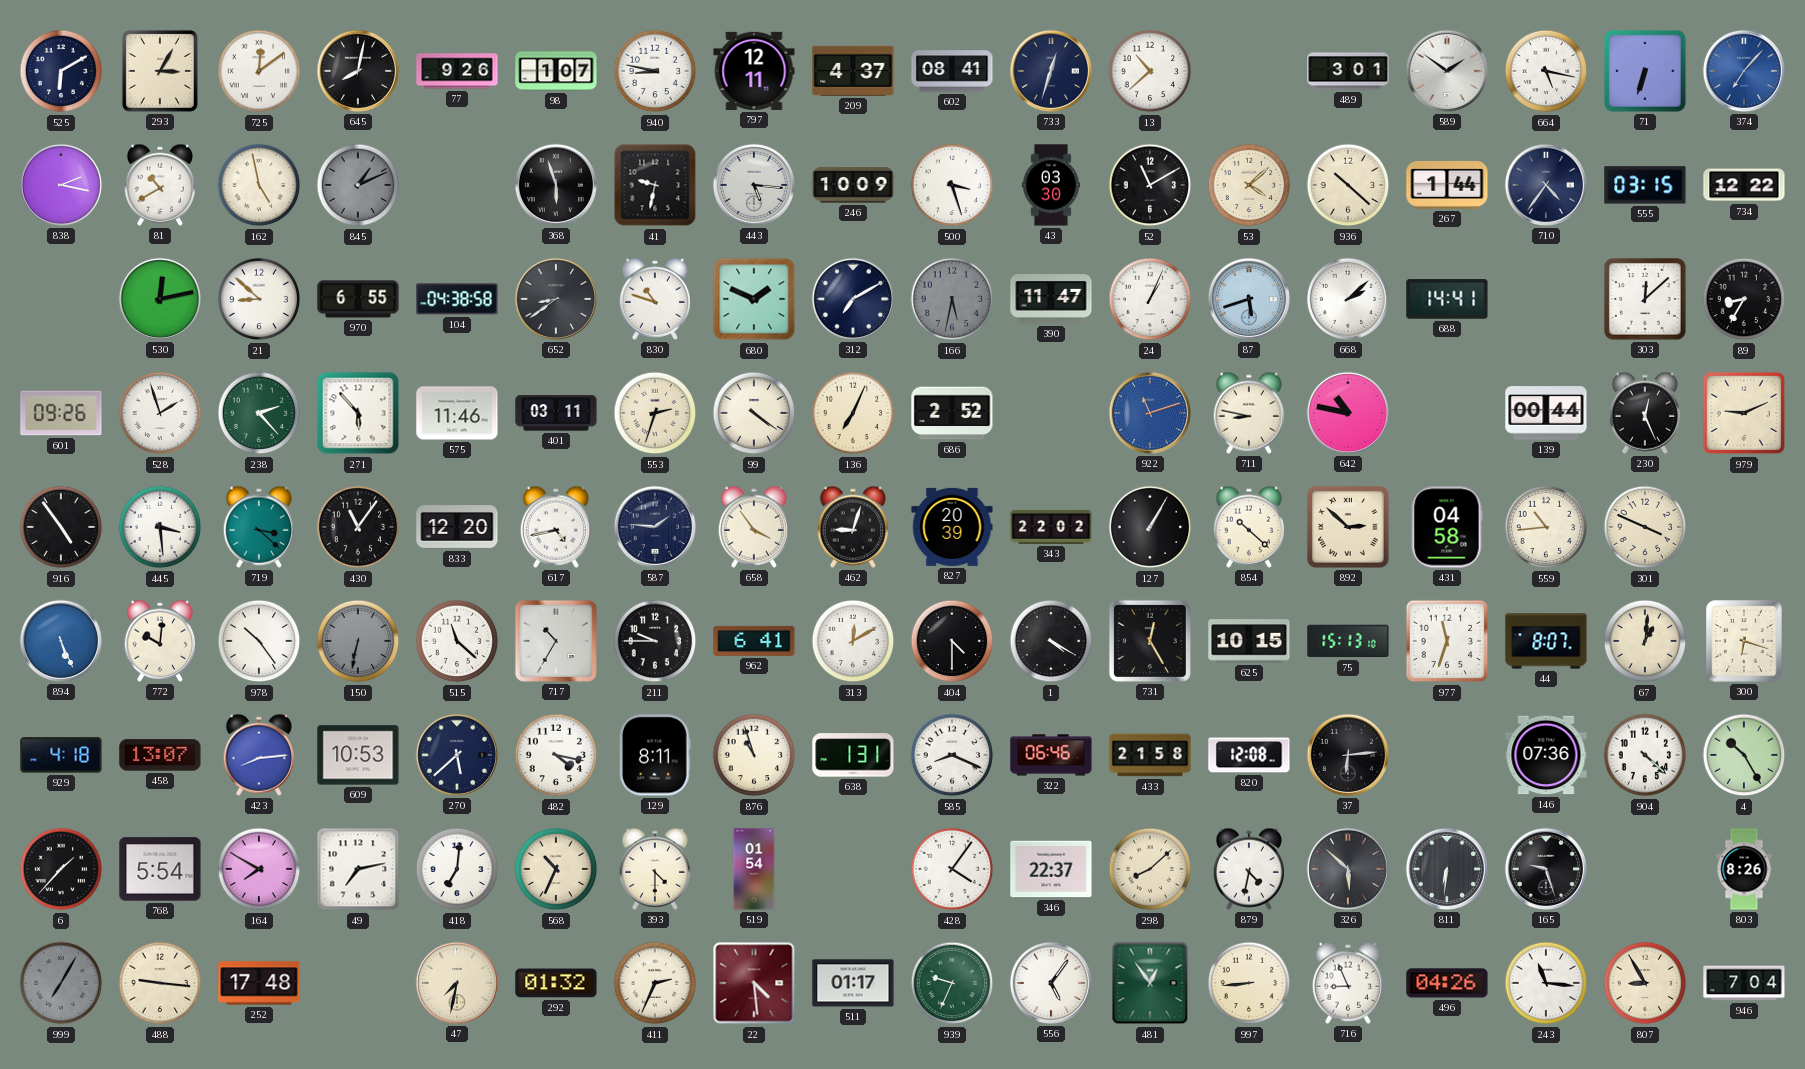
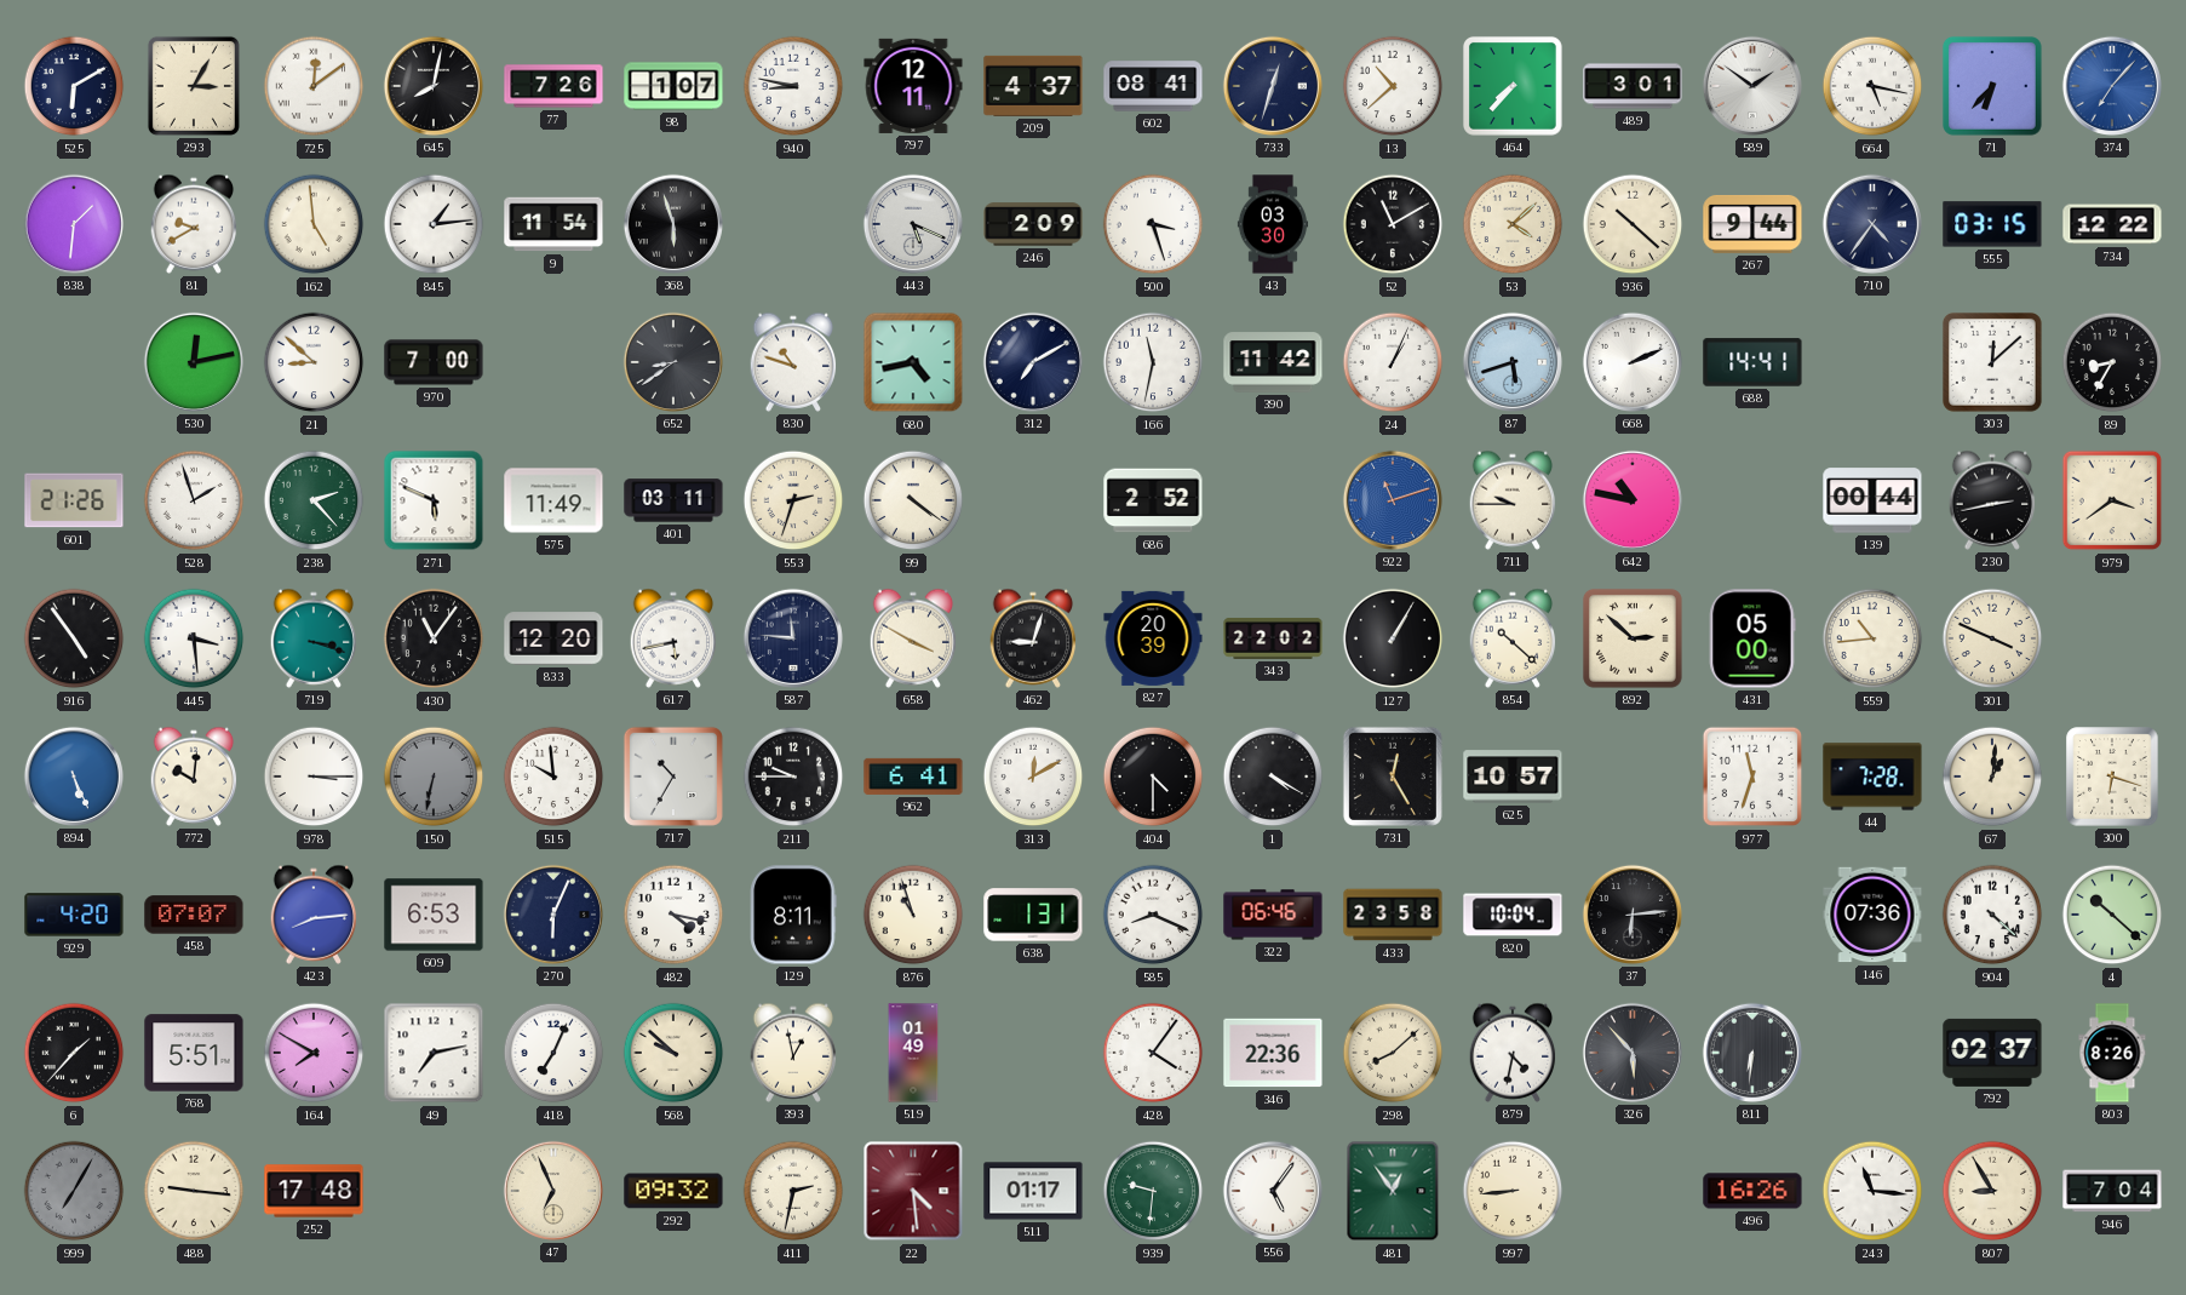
77: 9:26 -> 7:26 (553, 86)
464: none -> 7:37 (1513, 86)
71: 6:33 -> 6:37 (1992, 86)
838: 2:17 -> 1:31 (74, 224)
81: 10:40 -> 9:40 (194, 224)
162: 4:58 -> 4:59 (314, 224)
845: 1:11 -> 1:14 (434, 224)
845 dial: grey -> white (434, 224)
9: none -> 11:54 (553, 224)
41: 9:32 -> none (655, 185)
443: 5:16 -> 5:19 (913, 224)
246: 10:09 -> 2:09 (1033, 224)
267: 1:44 -> 9:44 (1752, 224)
970: 6:55 -> 7:00 (434, 362)
104: 04:38 -> none (457, 299)
680: 1:49 -> 4:43 (913, 362)
166: 5:32 -> 11:32 (1153, 362)
166 dial: grey -> white (1153, 362)
390: 11:47 -> 11:42 (1273, 362)
668: 2:08 -> 2:11 (1633, 362)
601: 09:26 -> 21:26 (74, 500)
271: 5:53 -> 5:49 (434, 500)
575: 11:46 -> 11:49 (553, 500)
136: 7:04 -> none (853, 413)
711: 8:47 -> 9:45 (1513, 500)
230: 12:26 -> 2:43 (1992, 500)
979: 9:11 -> 3:39 (2112, 500)
719: 3:22 -> 3:18 (314, 638)
617: 4:43 -> 5:43 (673, 638)
587: 1:46 -> 11:46 (793, 638)
658: 3:54 -> 3:50 (913, 638)
431: 04:58 -> 05:00 (1752, 638)
978: 10:24 -> 3:15 (314, 777)
515: 11:22 -> 9:59 (553, 777)
625: 10:15 -> 10:57 (1513, 777)
75: 15:13 -> none (1348, 641)
44: 8:07 -> 7:28 (1872, 777)
929: 4:18 -> 4:20 (74, 915)
458: 13:07 -> 07:07 (194, 915)
609: 10:53 -> 6:53 (434, 915)
270: 5:38 -> 6:04 (553, 915)
433: 21:58 -> 23:58 (1393, 915)
820: 12:08 -> 10:04 (1513, 915)
4: 10:25 -> 10:22 (2112, 915)
768: 5:54 -> 5:51 (194, 1053)
418: 7:01 -> 7:04 (553, 1053)
568: 10:34 -> 9:52 (673, 1053)
393: 4:30 -> 12:58 (793, 1053)
519: 01:54 -> 01:49 (913, 1053)
346: 22:37 -> 22:36 (1273, 1053)
326: 5:52 -> 5:53 (1633, 1053)
165: 9:27 -> none (1546, 869)
792: none -> 02:37 (1992, 1053)
47: 7:32 -> 6:56 (553, 1191)
292: 01:32 -> 09:32 (673, 1191)
411: 2:34 -> 2:32 (793, 1191)
939: 9:34 -> 9:31 (1153, 1191)
716: 8:56 -> none (1348, 983)
496: 04:26 -> 16:26 (1752, 1191)
